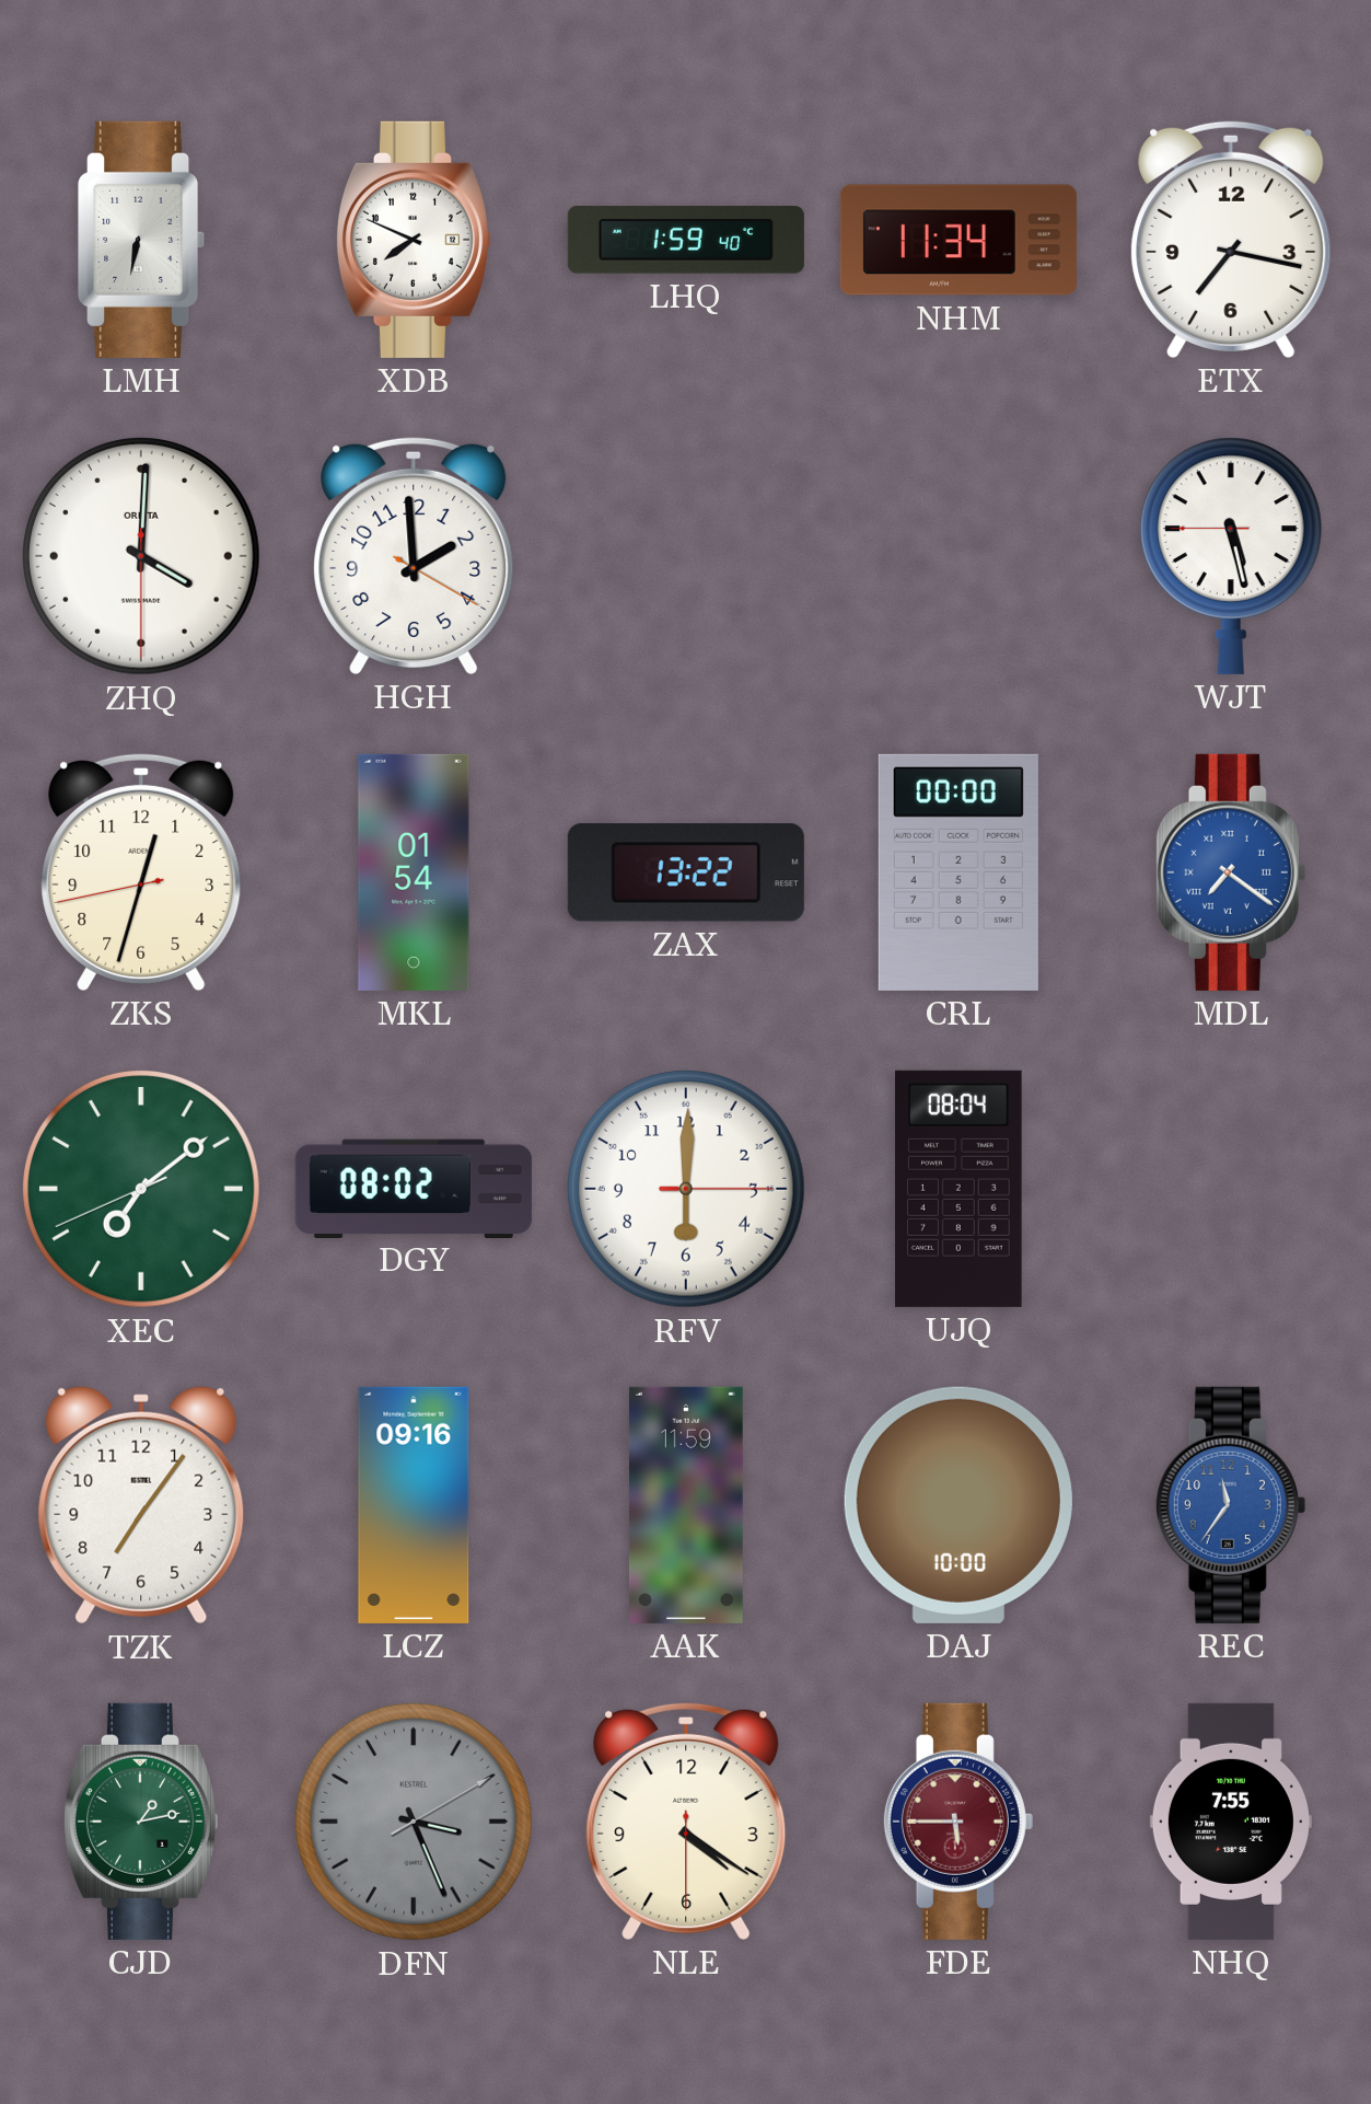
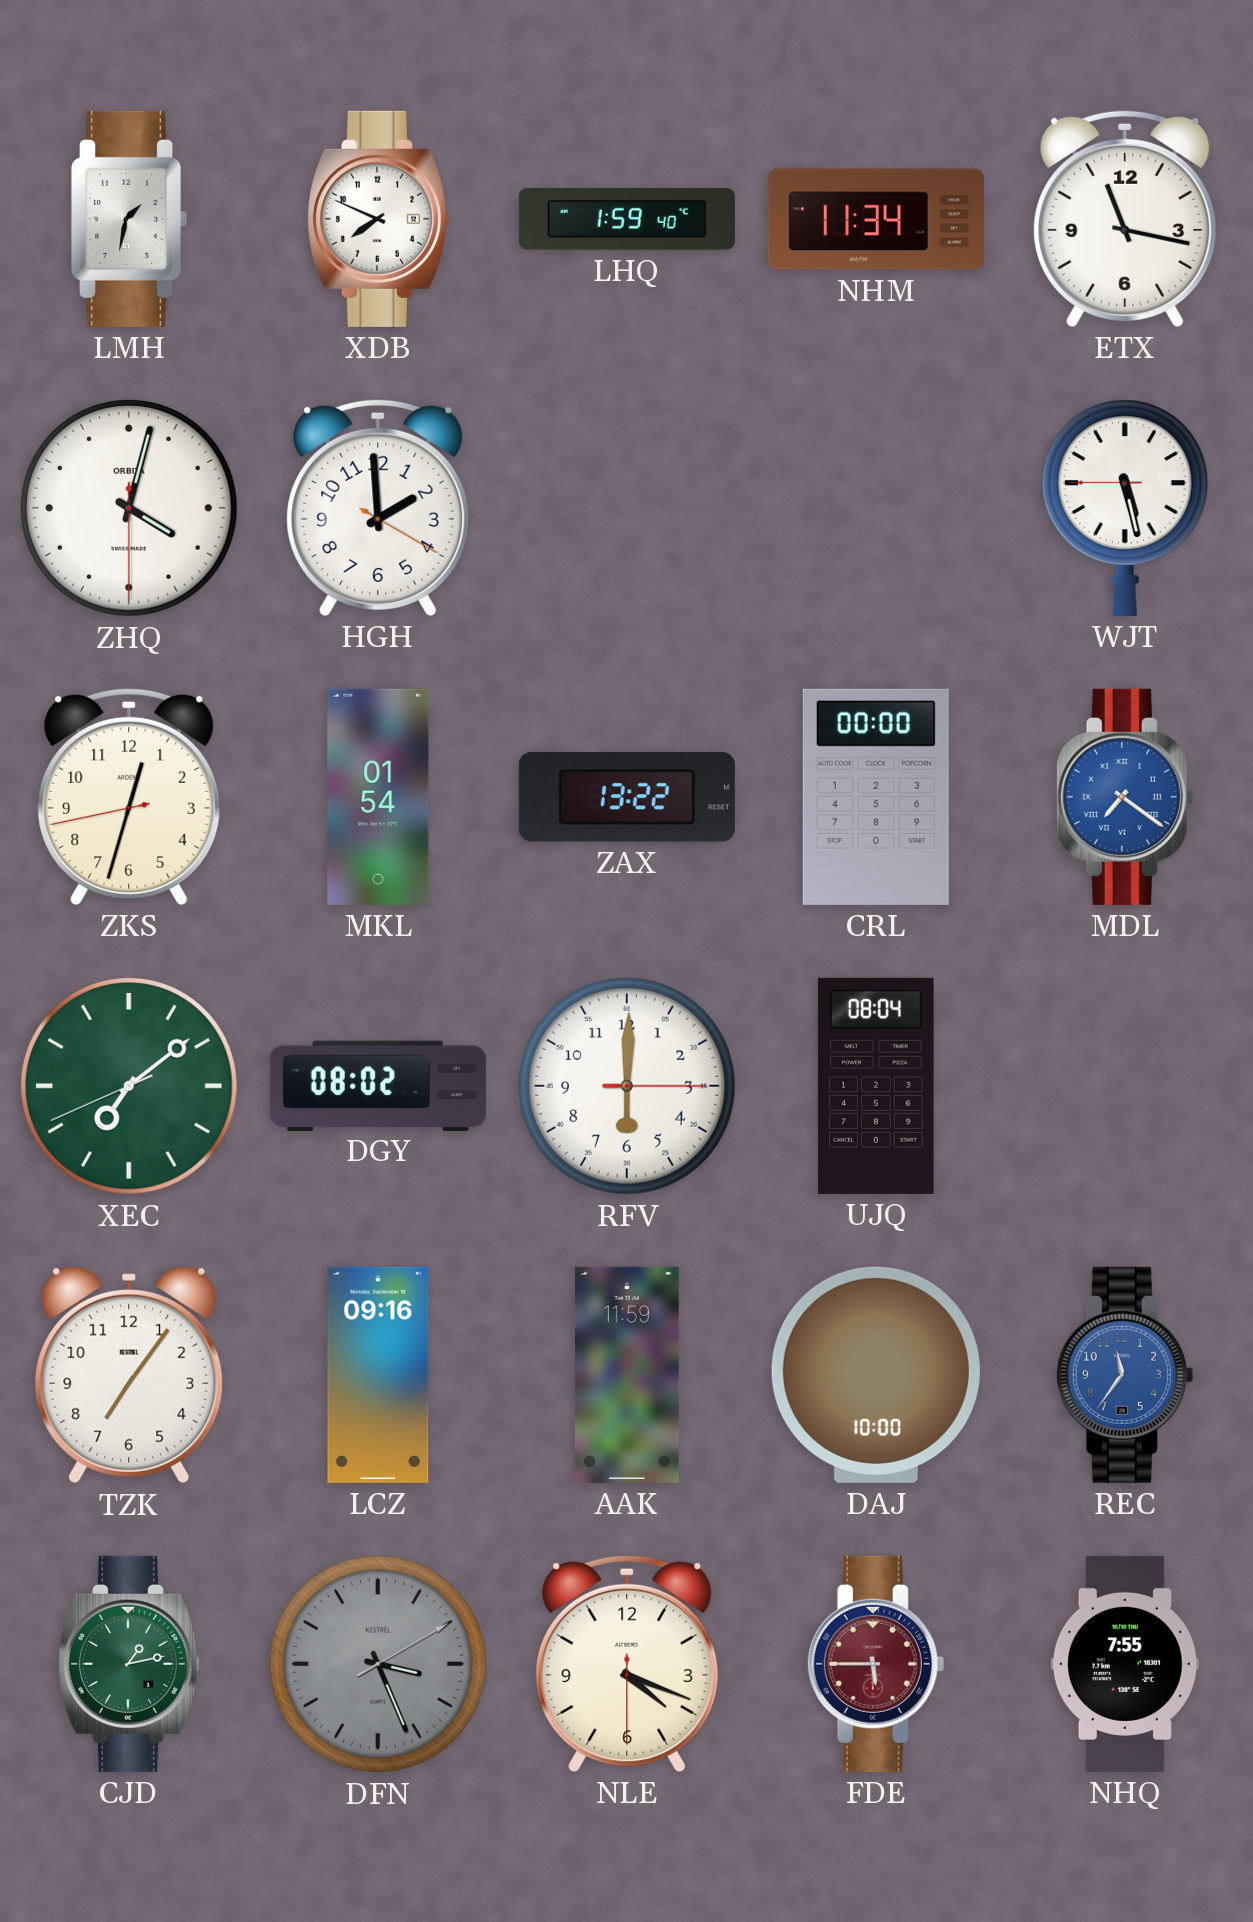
LMH: 6:32 -> 1:32 (130, 219)
ETX: 7:17 -> 11:17 (1125, 218)
ZHQ: 4:00 -> 4:02 (130, 509)
NLE: 4:20 -> 4:18 (627, 1663)
